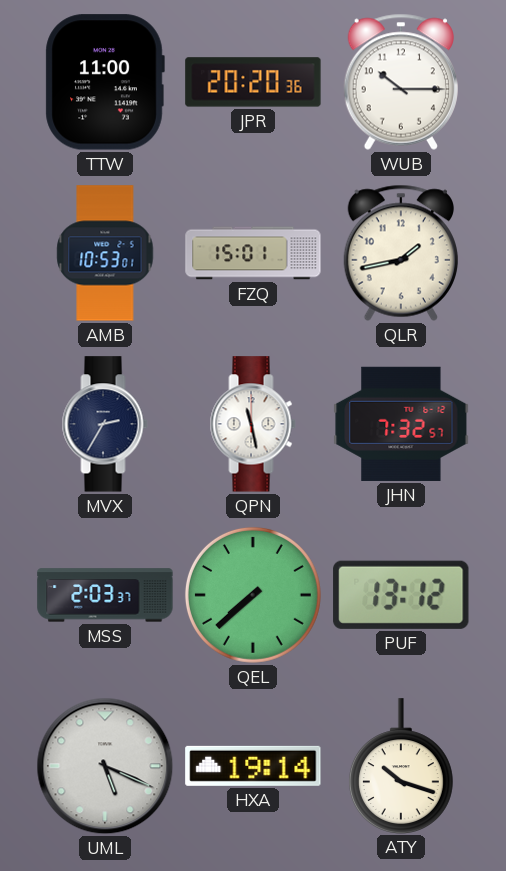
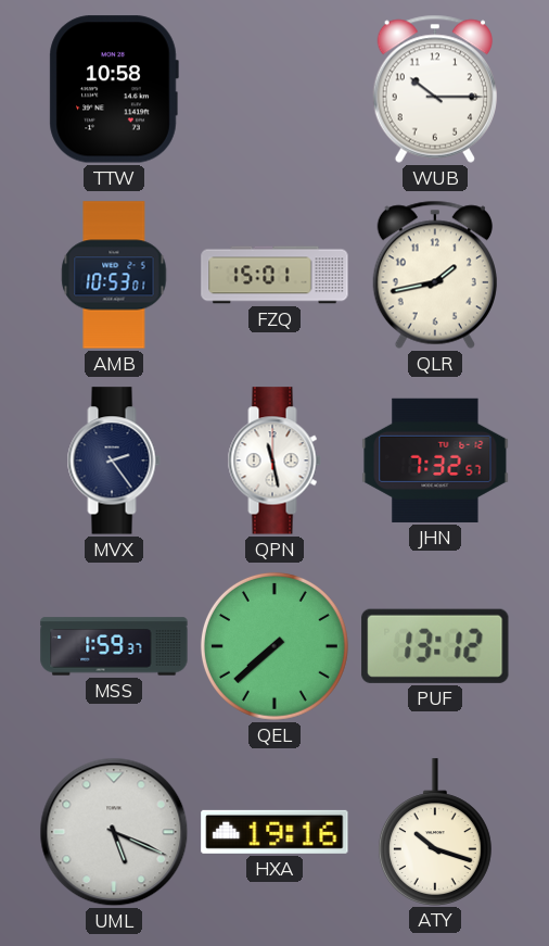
TTW: 11:00 -> 10:58 (114, 89)
JPR: 20:20 -> none (253, 82)
MVX: 2:35 -> 2:24 (114, 461)
MSS: 2:03 -> 1:59 (114, 646)
HXA: 19:14 -> 19:16 (274, 832)
